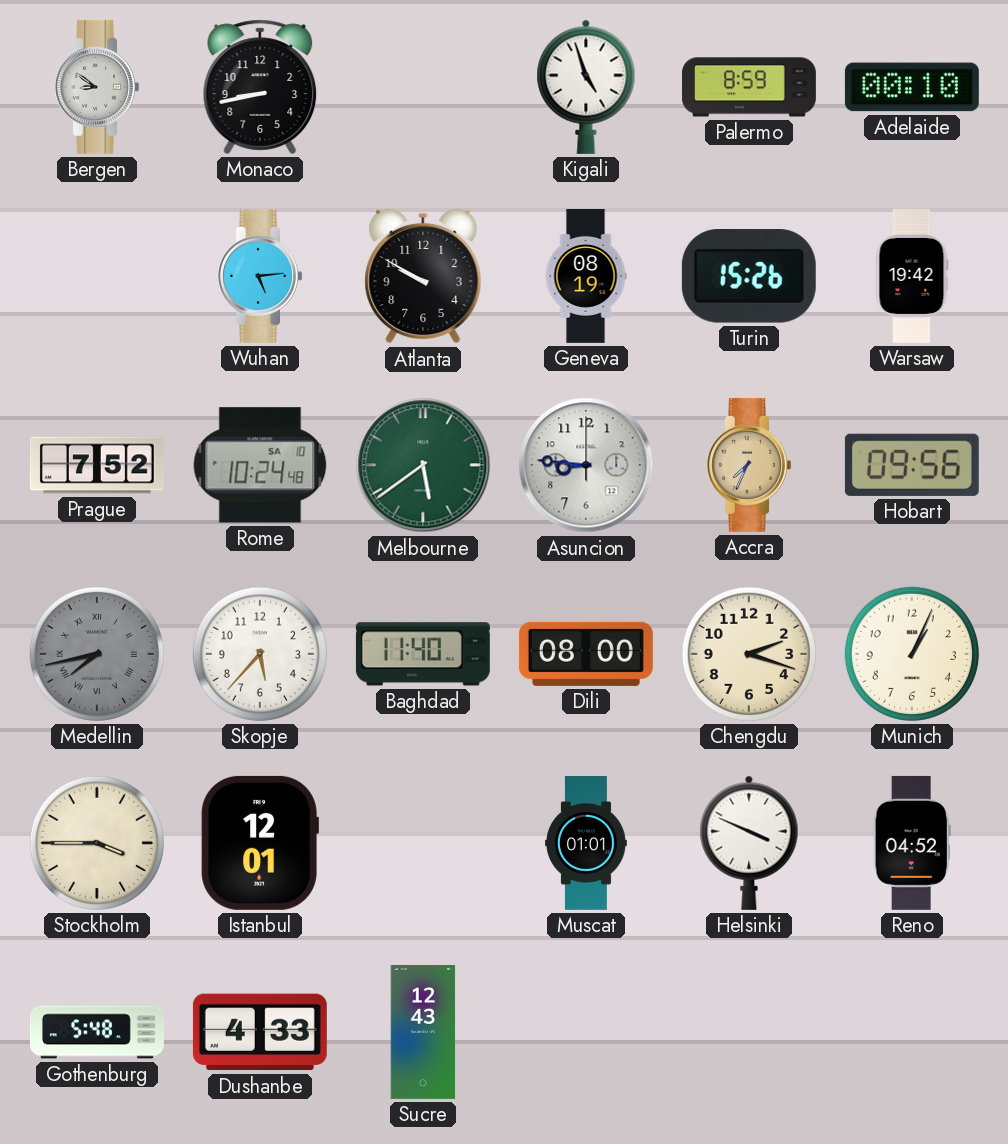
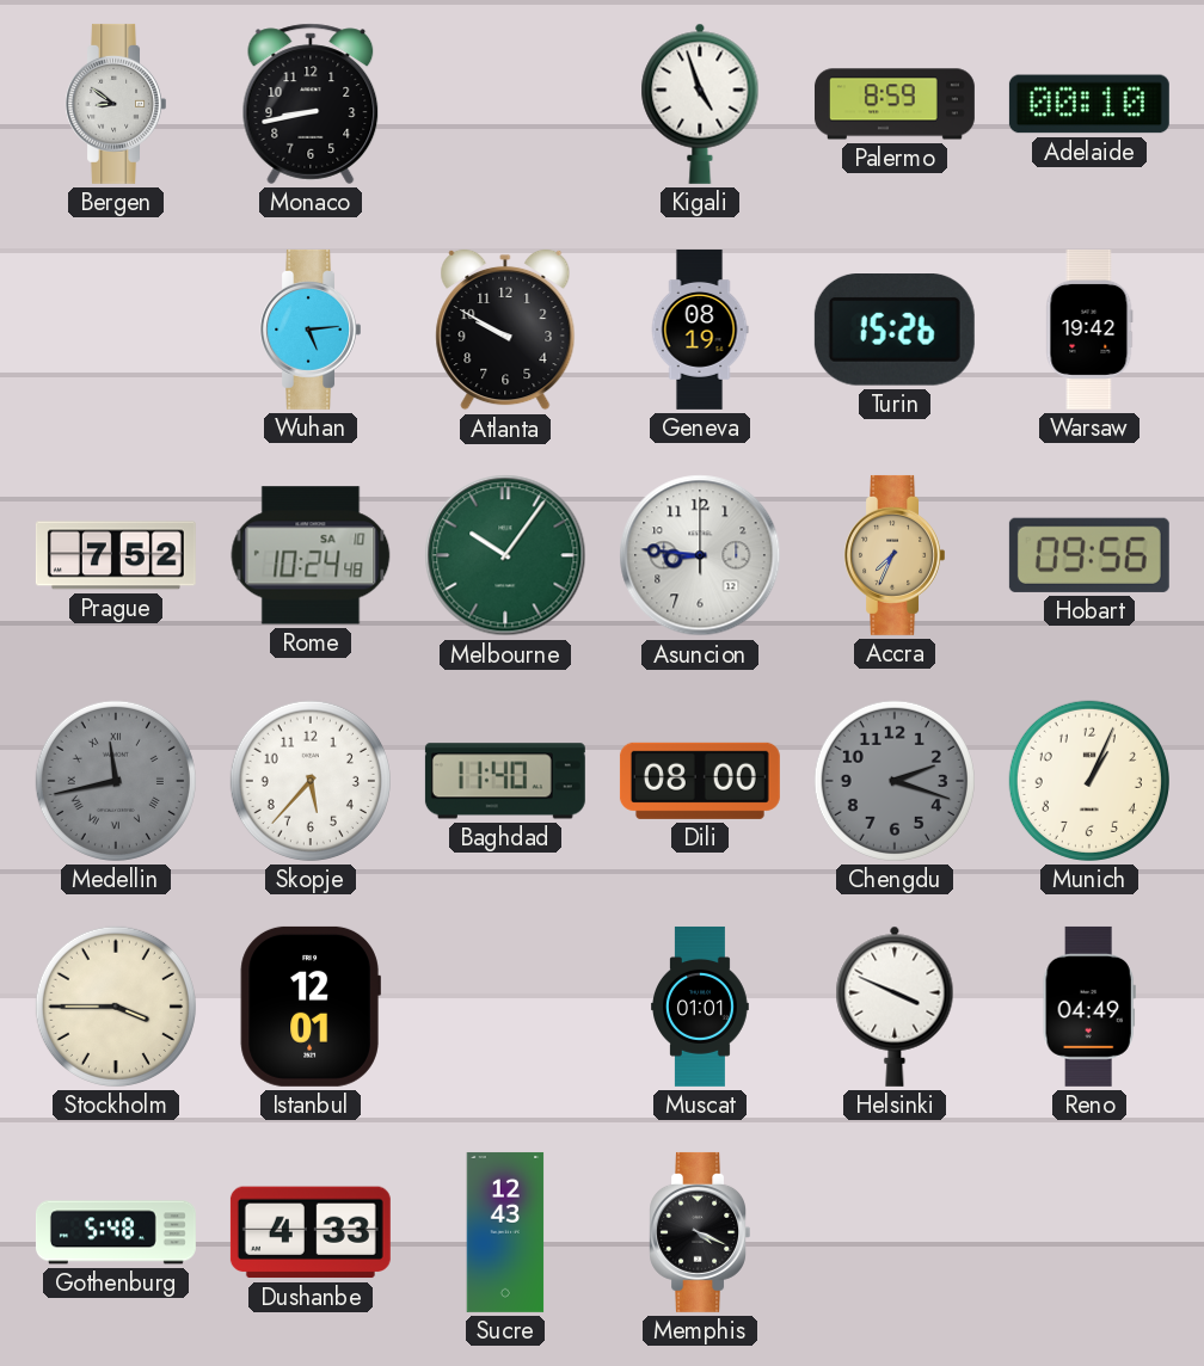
Melbourne: 5:39 -> 10:06 (505, 555)
Medellin: 7:43 -> 11:43 (116, 781)
Chengdu dial: cream -> grey (895, 781)
Reno: 04:52 -> 04:49 (1089, 1007)
Memphis: none -> 4:19 (699, 1232)
